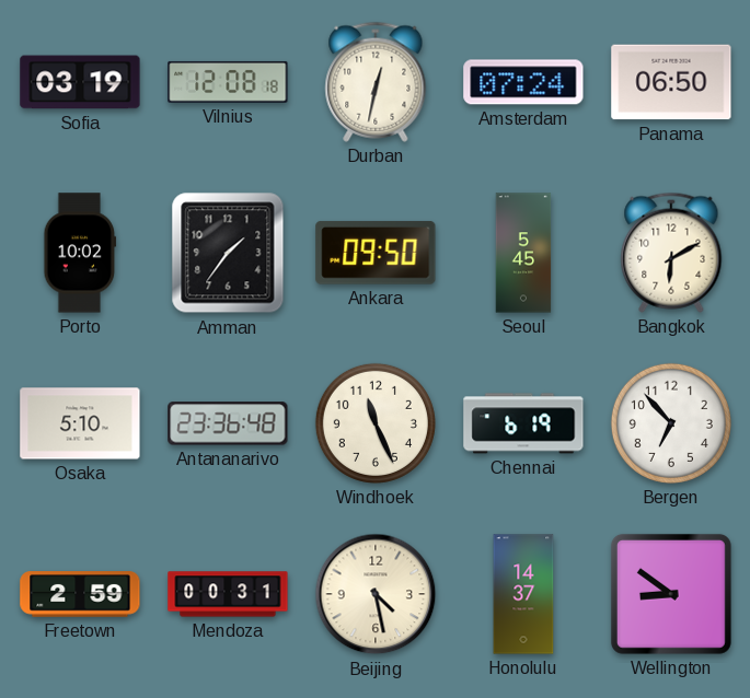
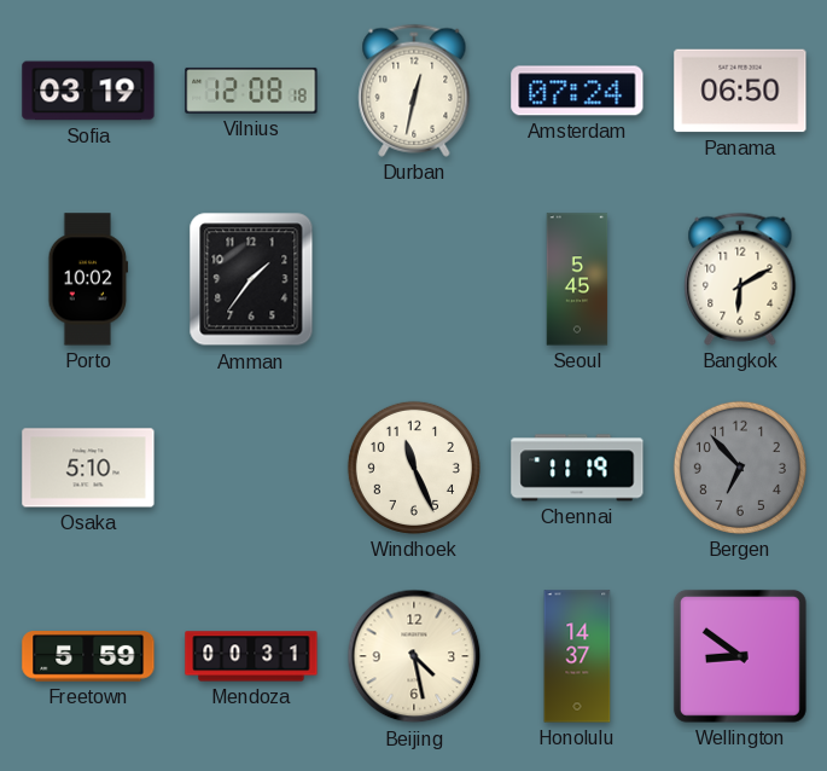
Ankara: 09:50 -> none (376, 253)
Antananarivo: 23:36 -> none (228, 423)
Chennai: 6:19 -> 11:19 (577, 468)
Bergen dial: white -> grey (740, 468)
Freetown: 2:59 -> 5:59 (88, 656)
